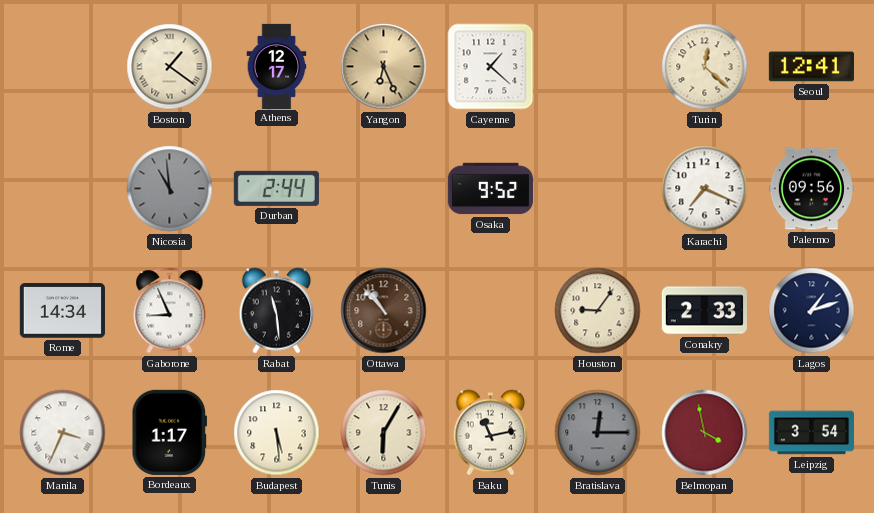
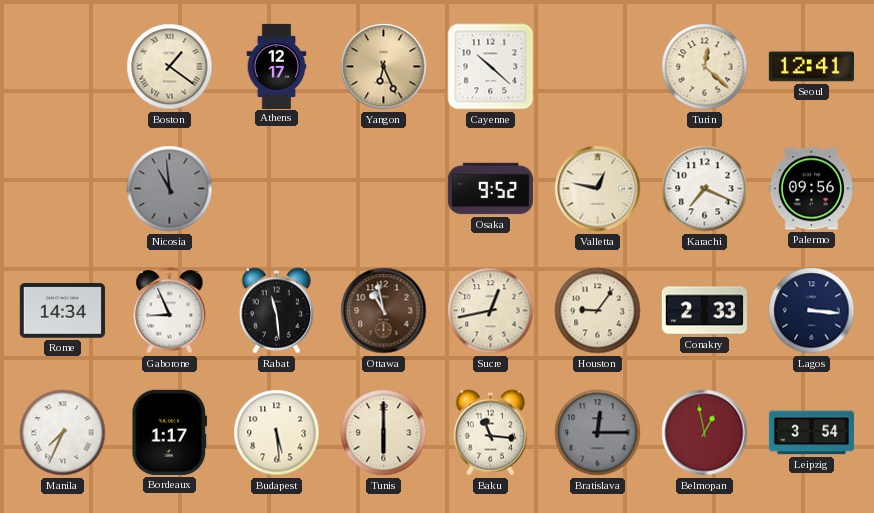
Cayenne: 1:22 -> 10:22 (491, 67)
Durban: 2:44 -> none (276, 188)
Valletta: none -> 12:47 (598, 189)
Ottawa: 10:53 -> 10:58 (384, 311)
Sucre: none -> 12:43 (491, 311)
Lagos: 1:12 -> 3:16 (812, 311)
Manila: 3:34 -> 7:34 (63, 433)
Tunis: 6:05 -> 6:00 (384, 433)
Baku: 11:13 -> 11:16 (491, 433)
Belmopan: 3:58 -> 12:58 (705, 433)
